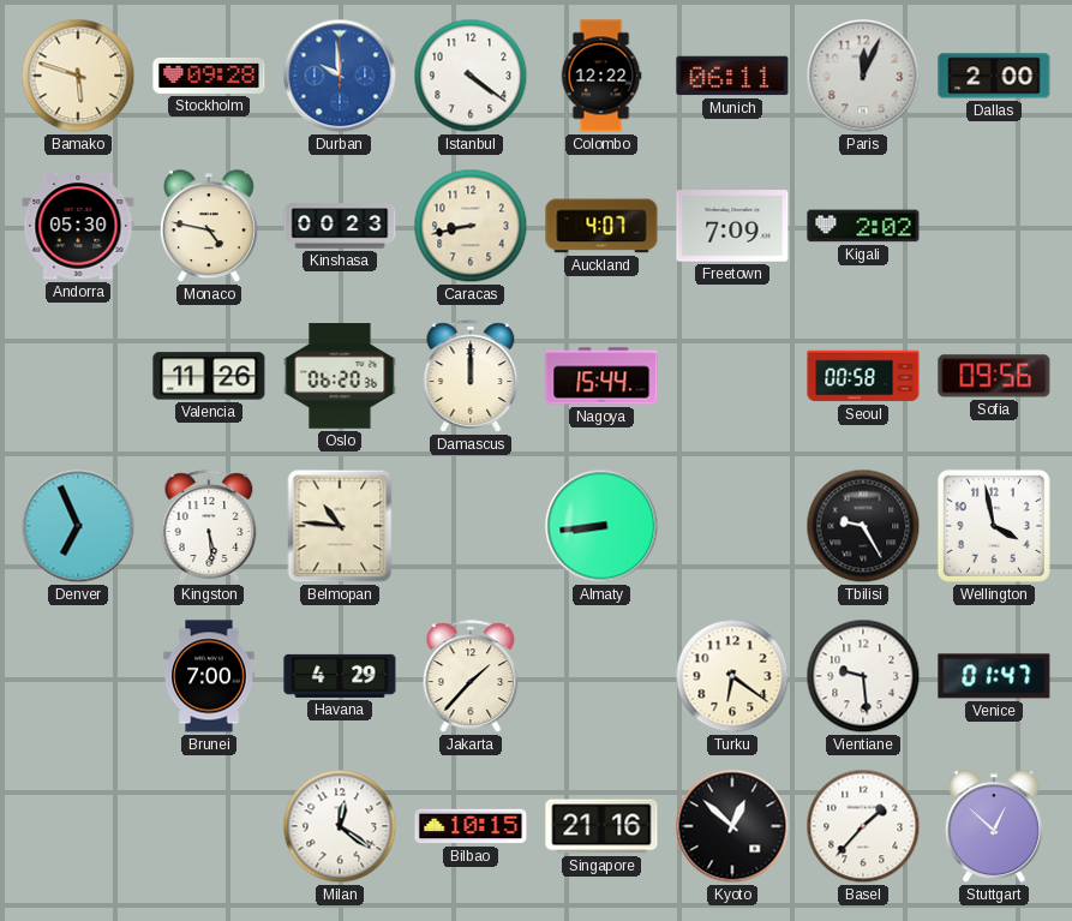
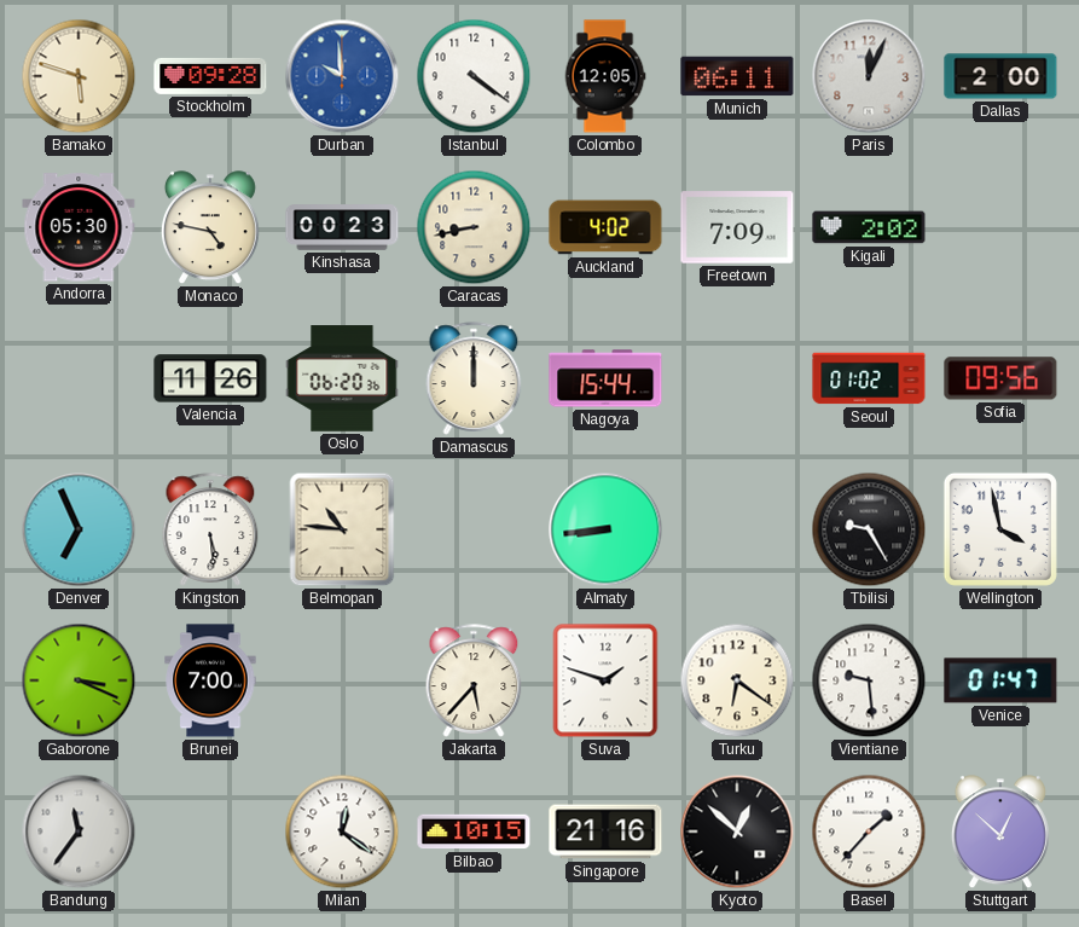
Colombo: 12:22 -> 12:05 (605, 76)
Auckland: 4:07 -> 4:02 (605, 227)
Seoul: 00:58 -> 01:02 (869, 378)
Gaborone: none -> 3:19 (79, 680)
Havana: 4:29 -> none (340, 676)
Jakarta: 1:37 -> 5:37 (474, 680)
Suva: none -> 1:48 (605, 680)
Bandung: none -> 11:36 (79, 832)
